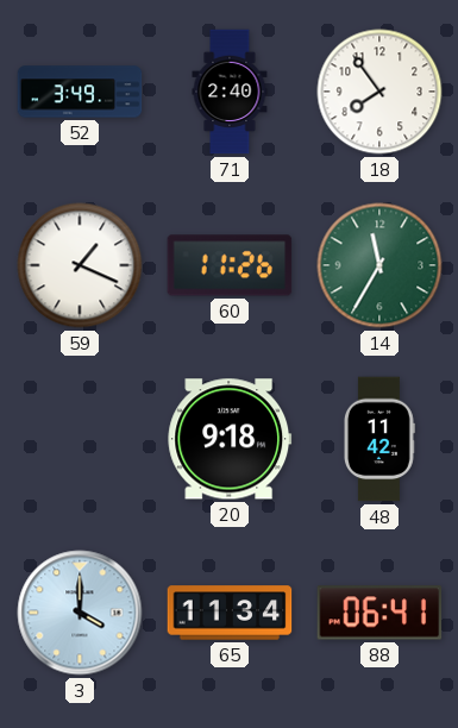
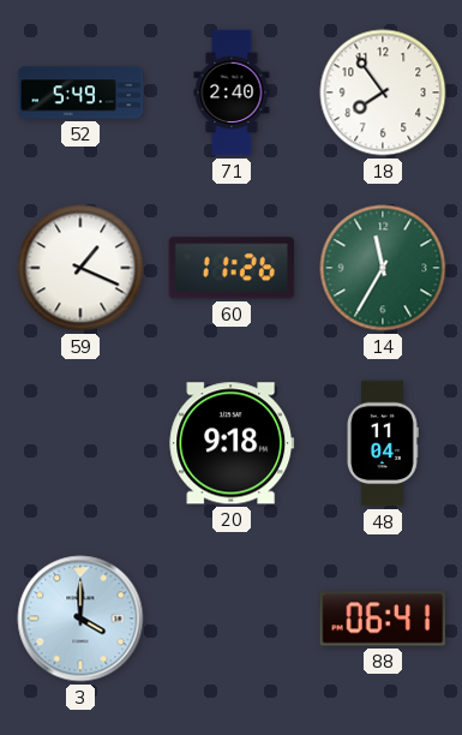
52: 3:49 -> 5:49 (80, 92)
48: 11:42 -> 11:04 (382, 443)
65: 11:34 -> none (230, 613)
